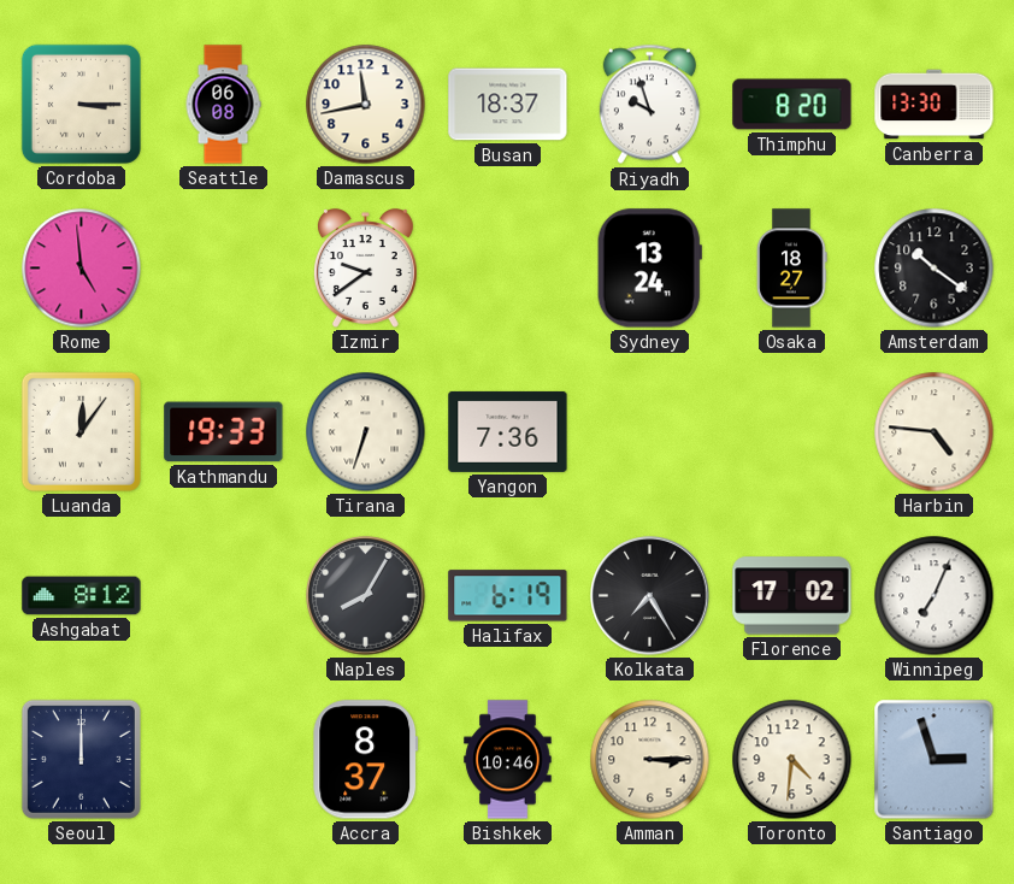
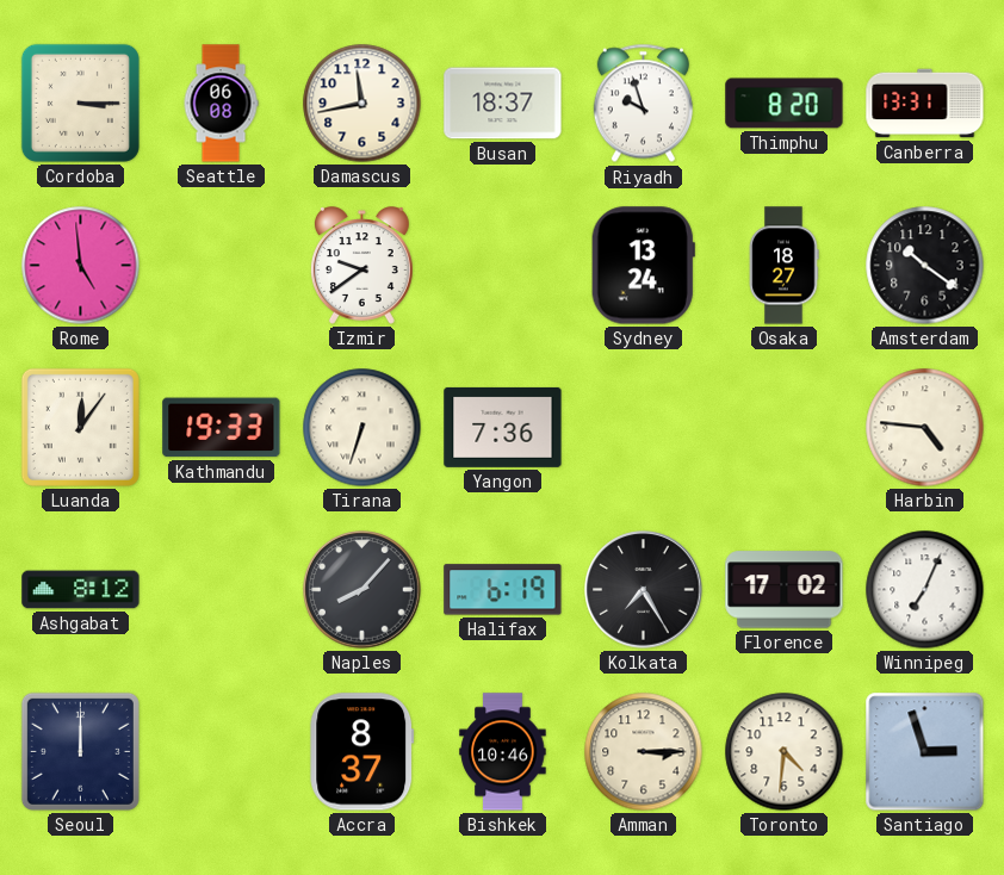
Canberra: 13:30 -> 13:31 (925, 104)
Naples: 8:05 -> 8:07 (362, 590)
